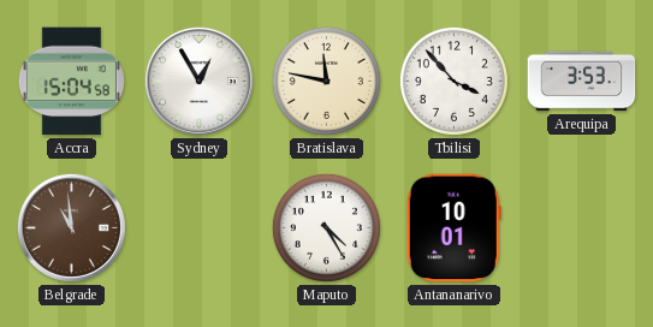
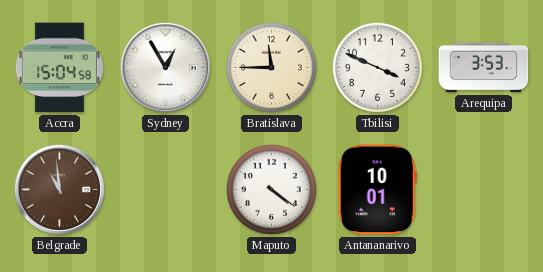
Bratislava: 11:47 -> 11:45 (271, 67)
Tbilisi: 3:53 -> 3:49 (377, 67)
Maputo: 4:25 -> 4:21 (271, 189)
